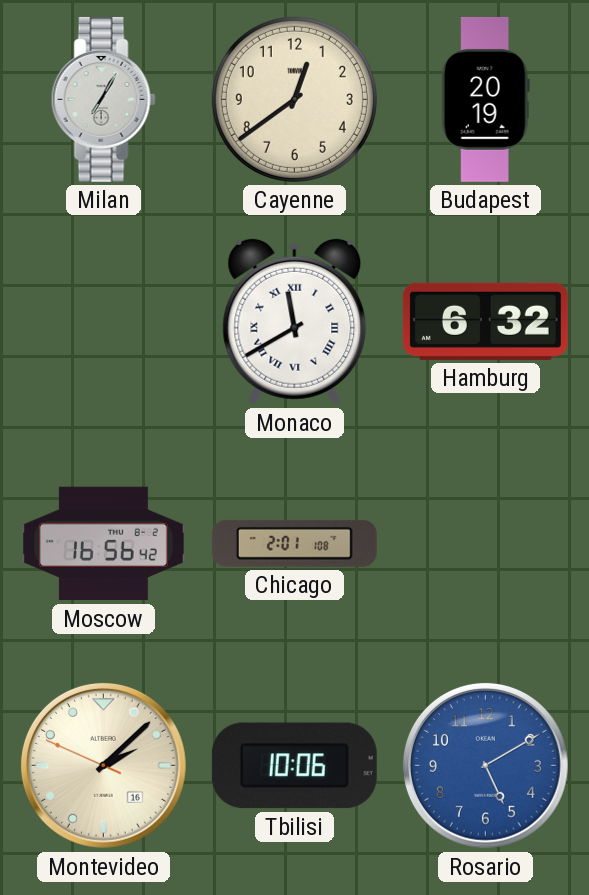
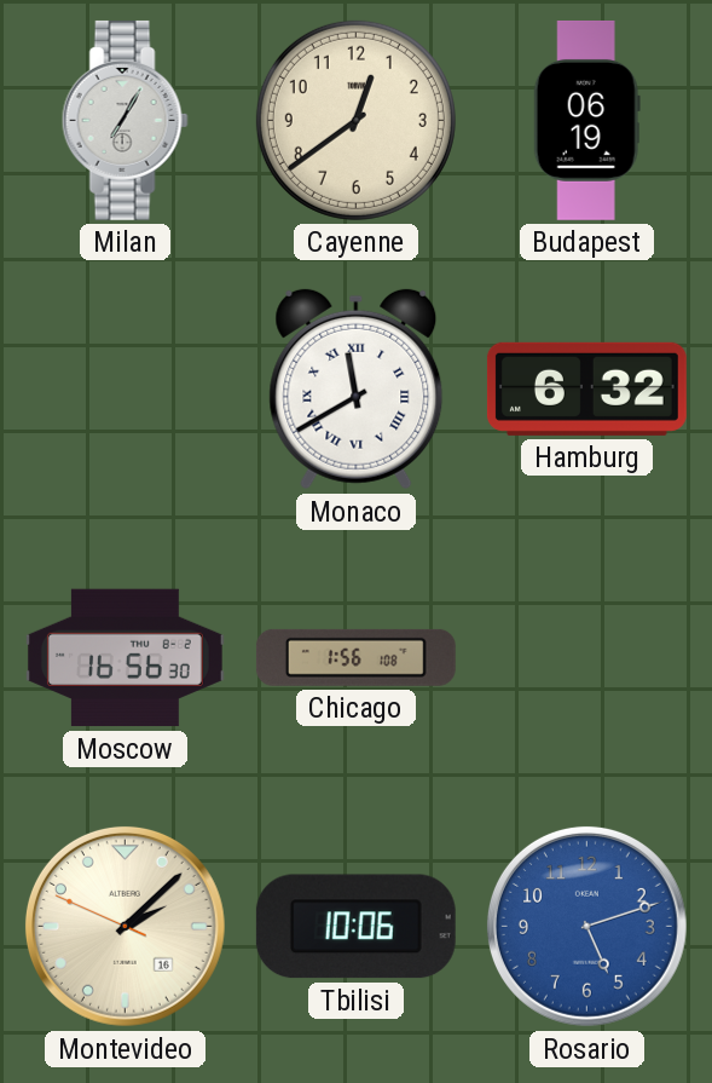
Budapest: 20:19 -> 06:19 (586, 120)
Moscow: 16:56:42 -> 16:56:30 (125, 658)
Chicago: 2:01 -> 1:56 (355, 657)
Rosario: 5:10 -> 5:12 (586, 926)
